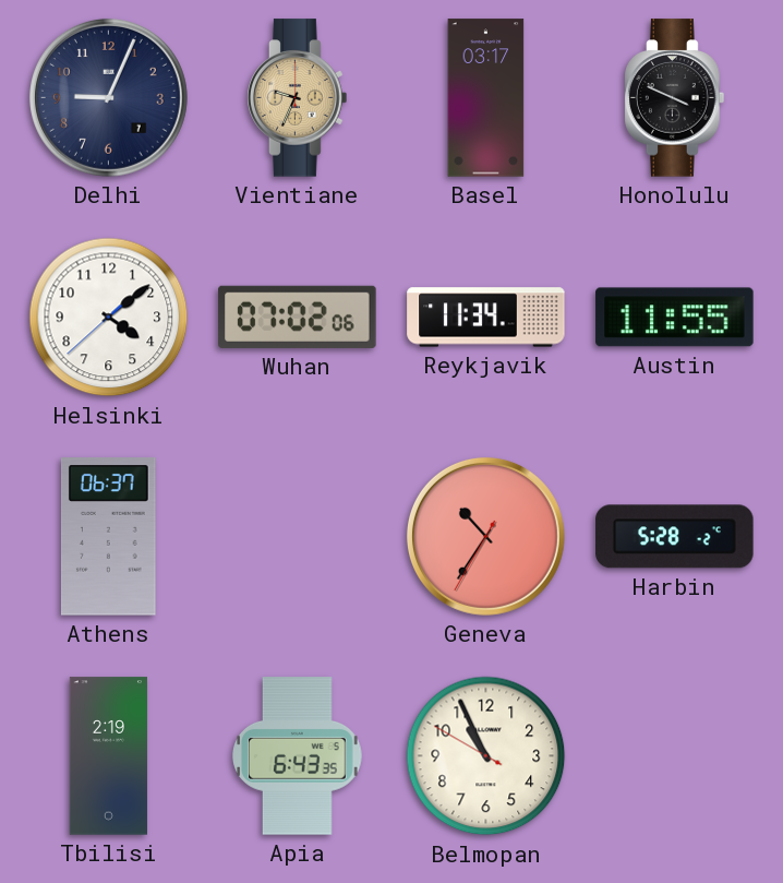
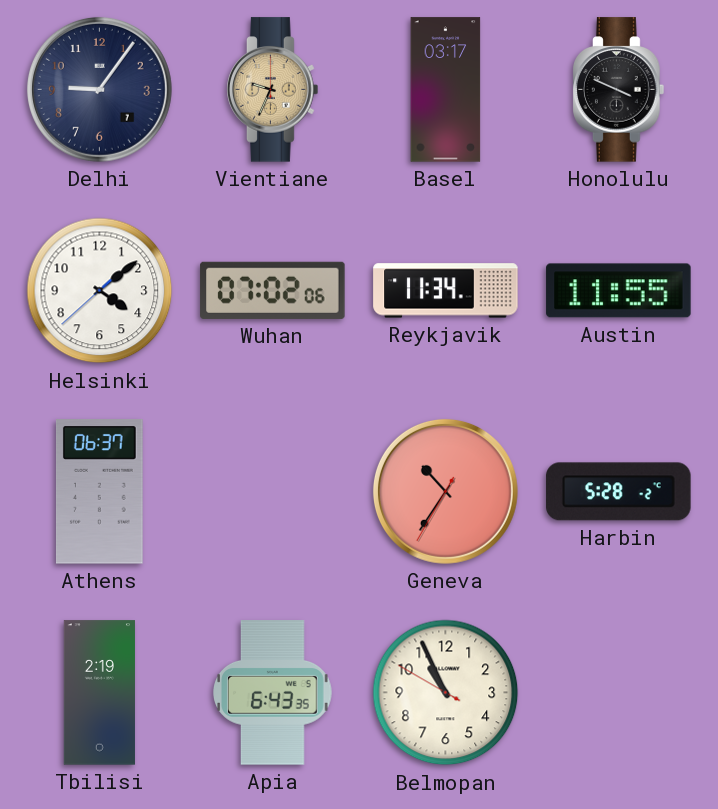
Delhi: 9:04 -> 9:06 (99, 89)
